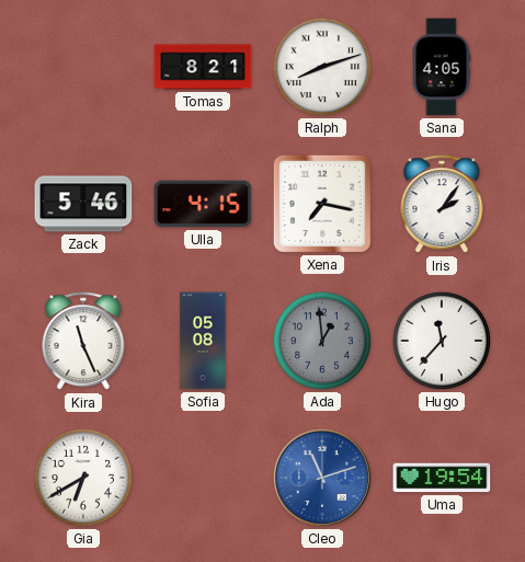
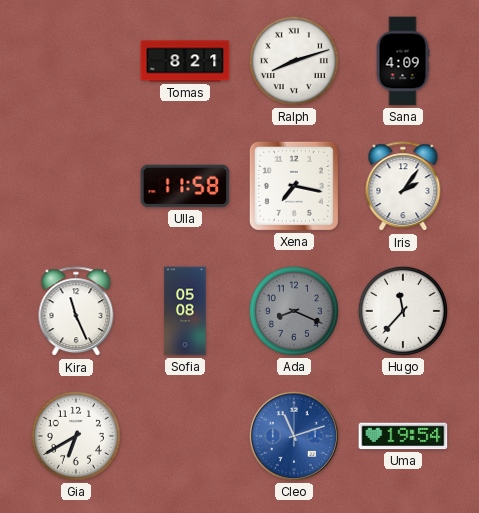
Sana: 4:05 -> 4:09 (403, 61)
Zack: 5:46 -> none (83, 204)
Ulla: 4:15 -> 11:58 (185, 186)
Ada: 12:59 -> 8:19 (294, 311)
